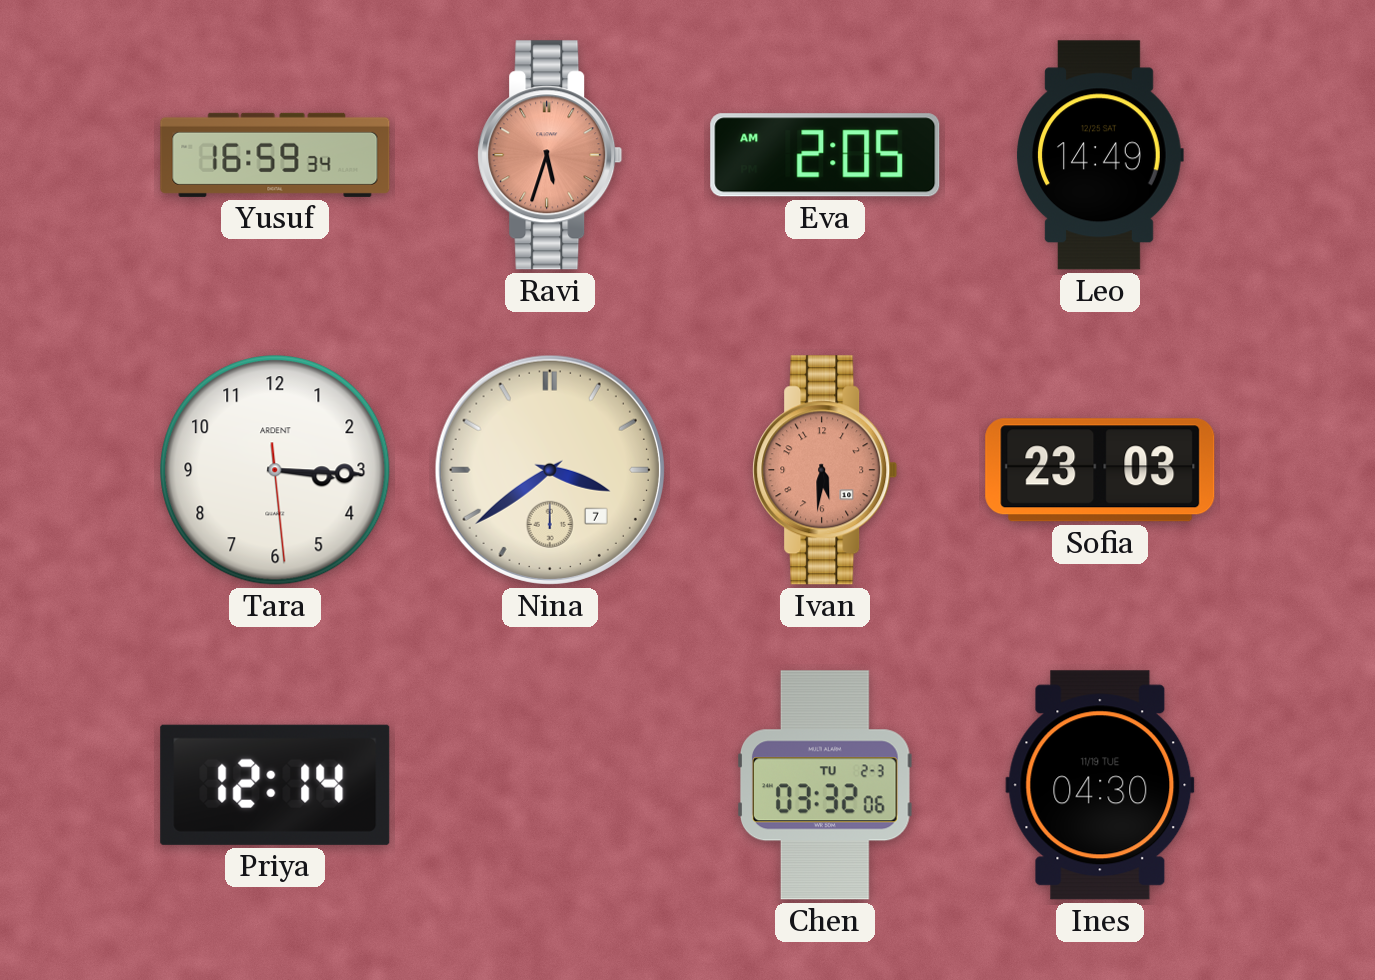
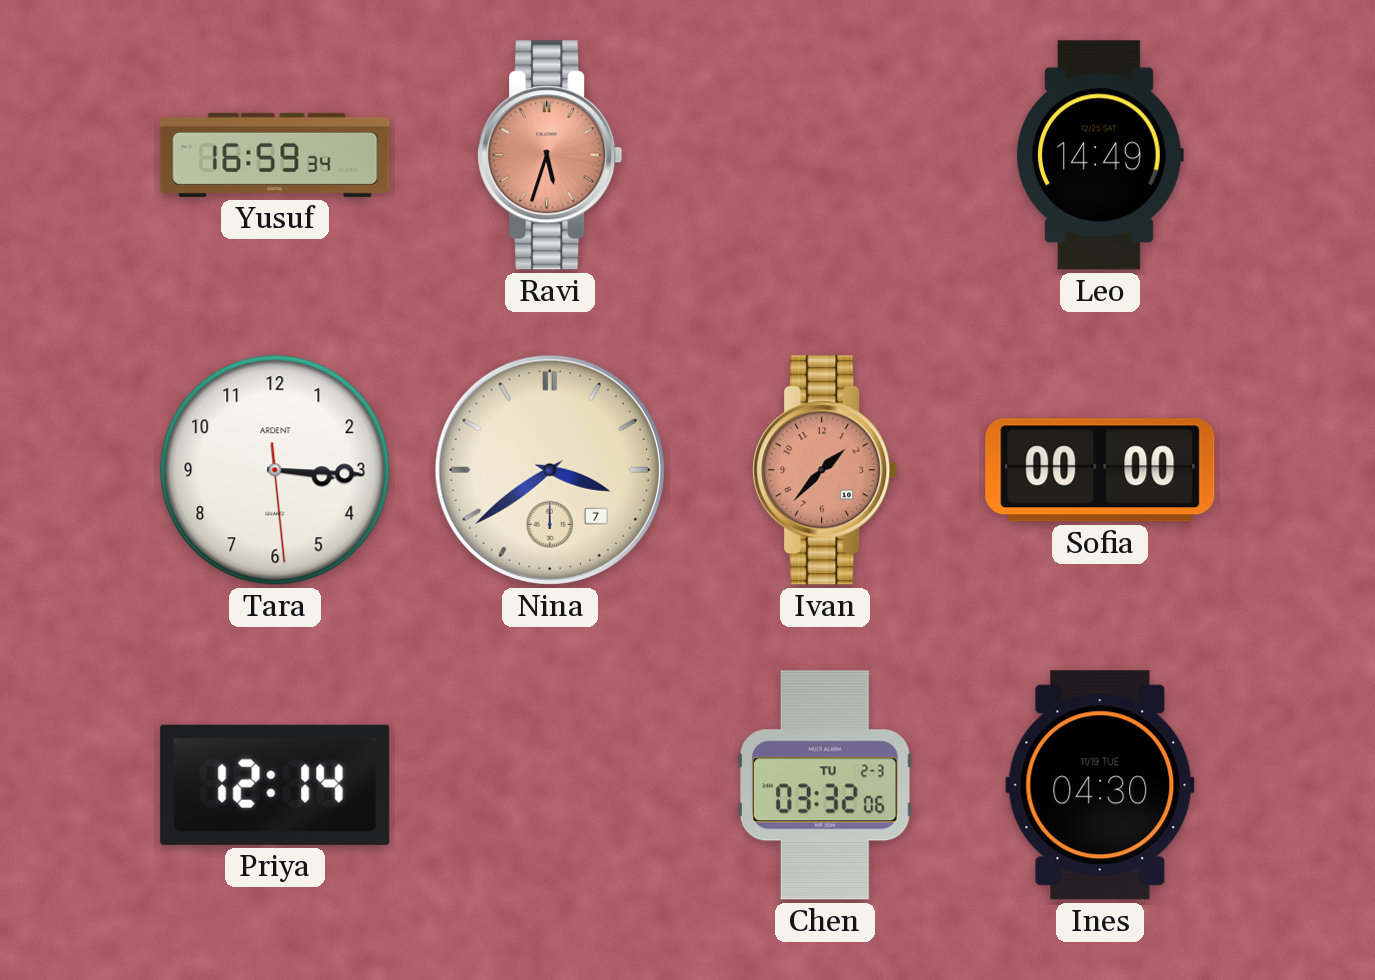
Eva: 2:05 -> none (825, 155)
Ivan: 5:31 -> 1:37 (825, 470)
Sofia: 23:03 -> 00:00 (1100, 470)
